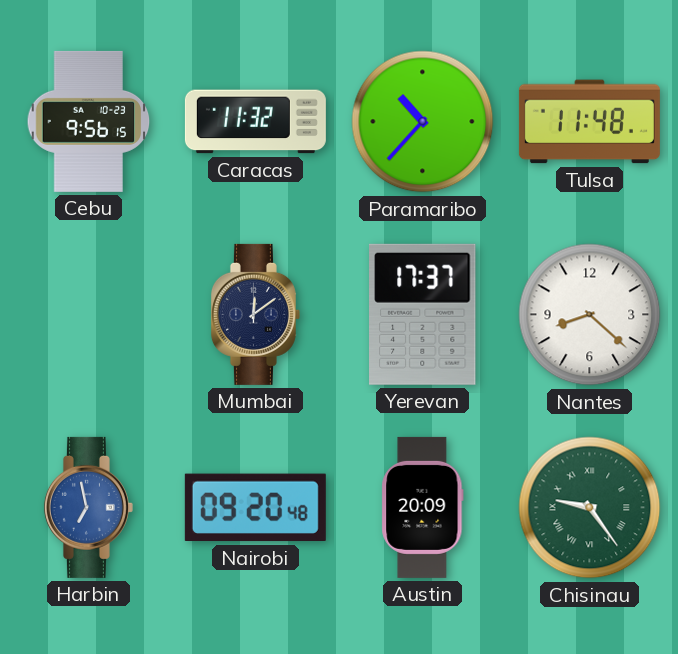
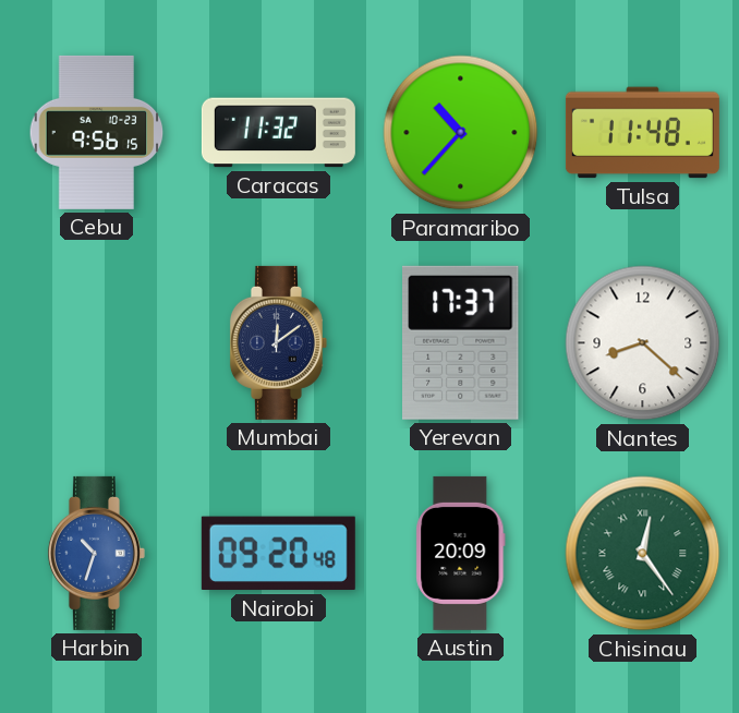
Harbin: 6:58 -> 10:33 (96, 553)
Chisinau: 9:24 -> 12:24 (643, 554)
